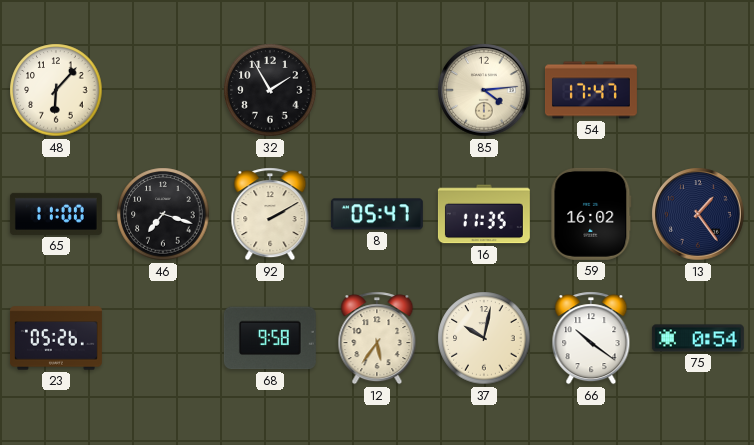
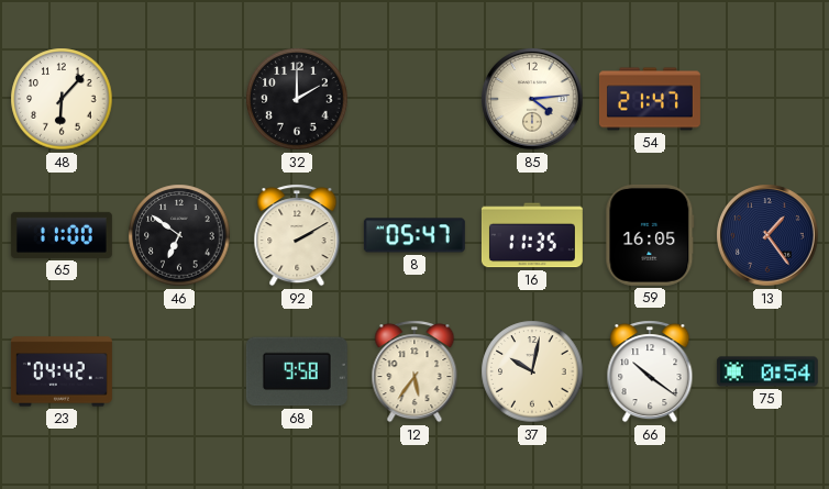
32: 1:55 -> 2:00 (297, 99)
54: 17:47 -> 21:47 (650, 99)
46: 7:18 -> 6:51 (179, 235)
59: 16:02 -> 16:05 (650, 235)
23: 05:26 -> 04:42 (62, 371)
